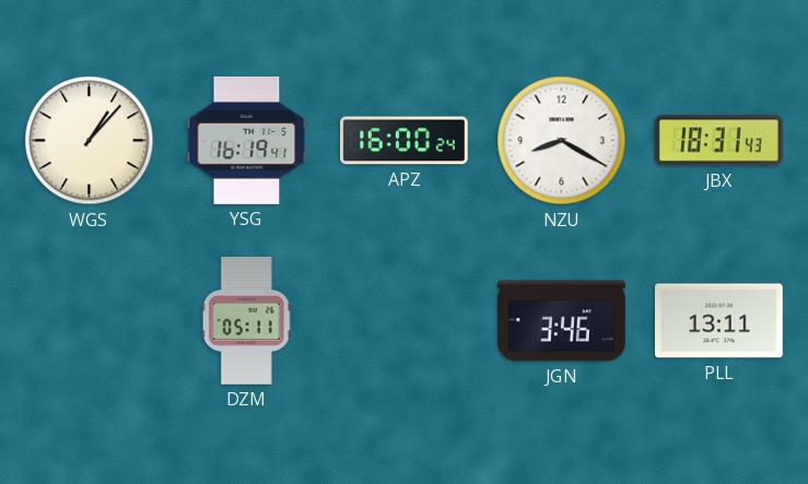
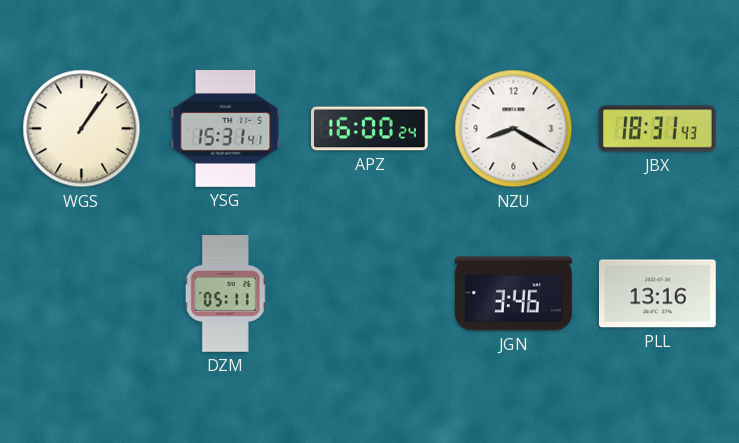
WGS: 1:07 -> 1:06 (82, 129)
YSG: 16:19 -> 15:31 (226, 129)
PLL: 13:11 -> 13:16 (657, 294)
